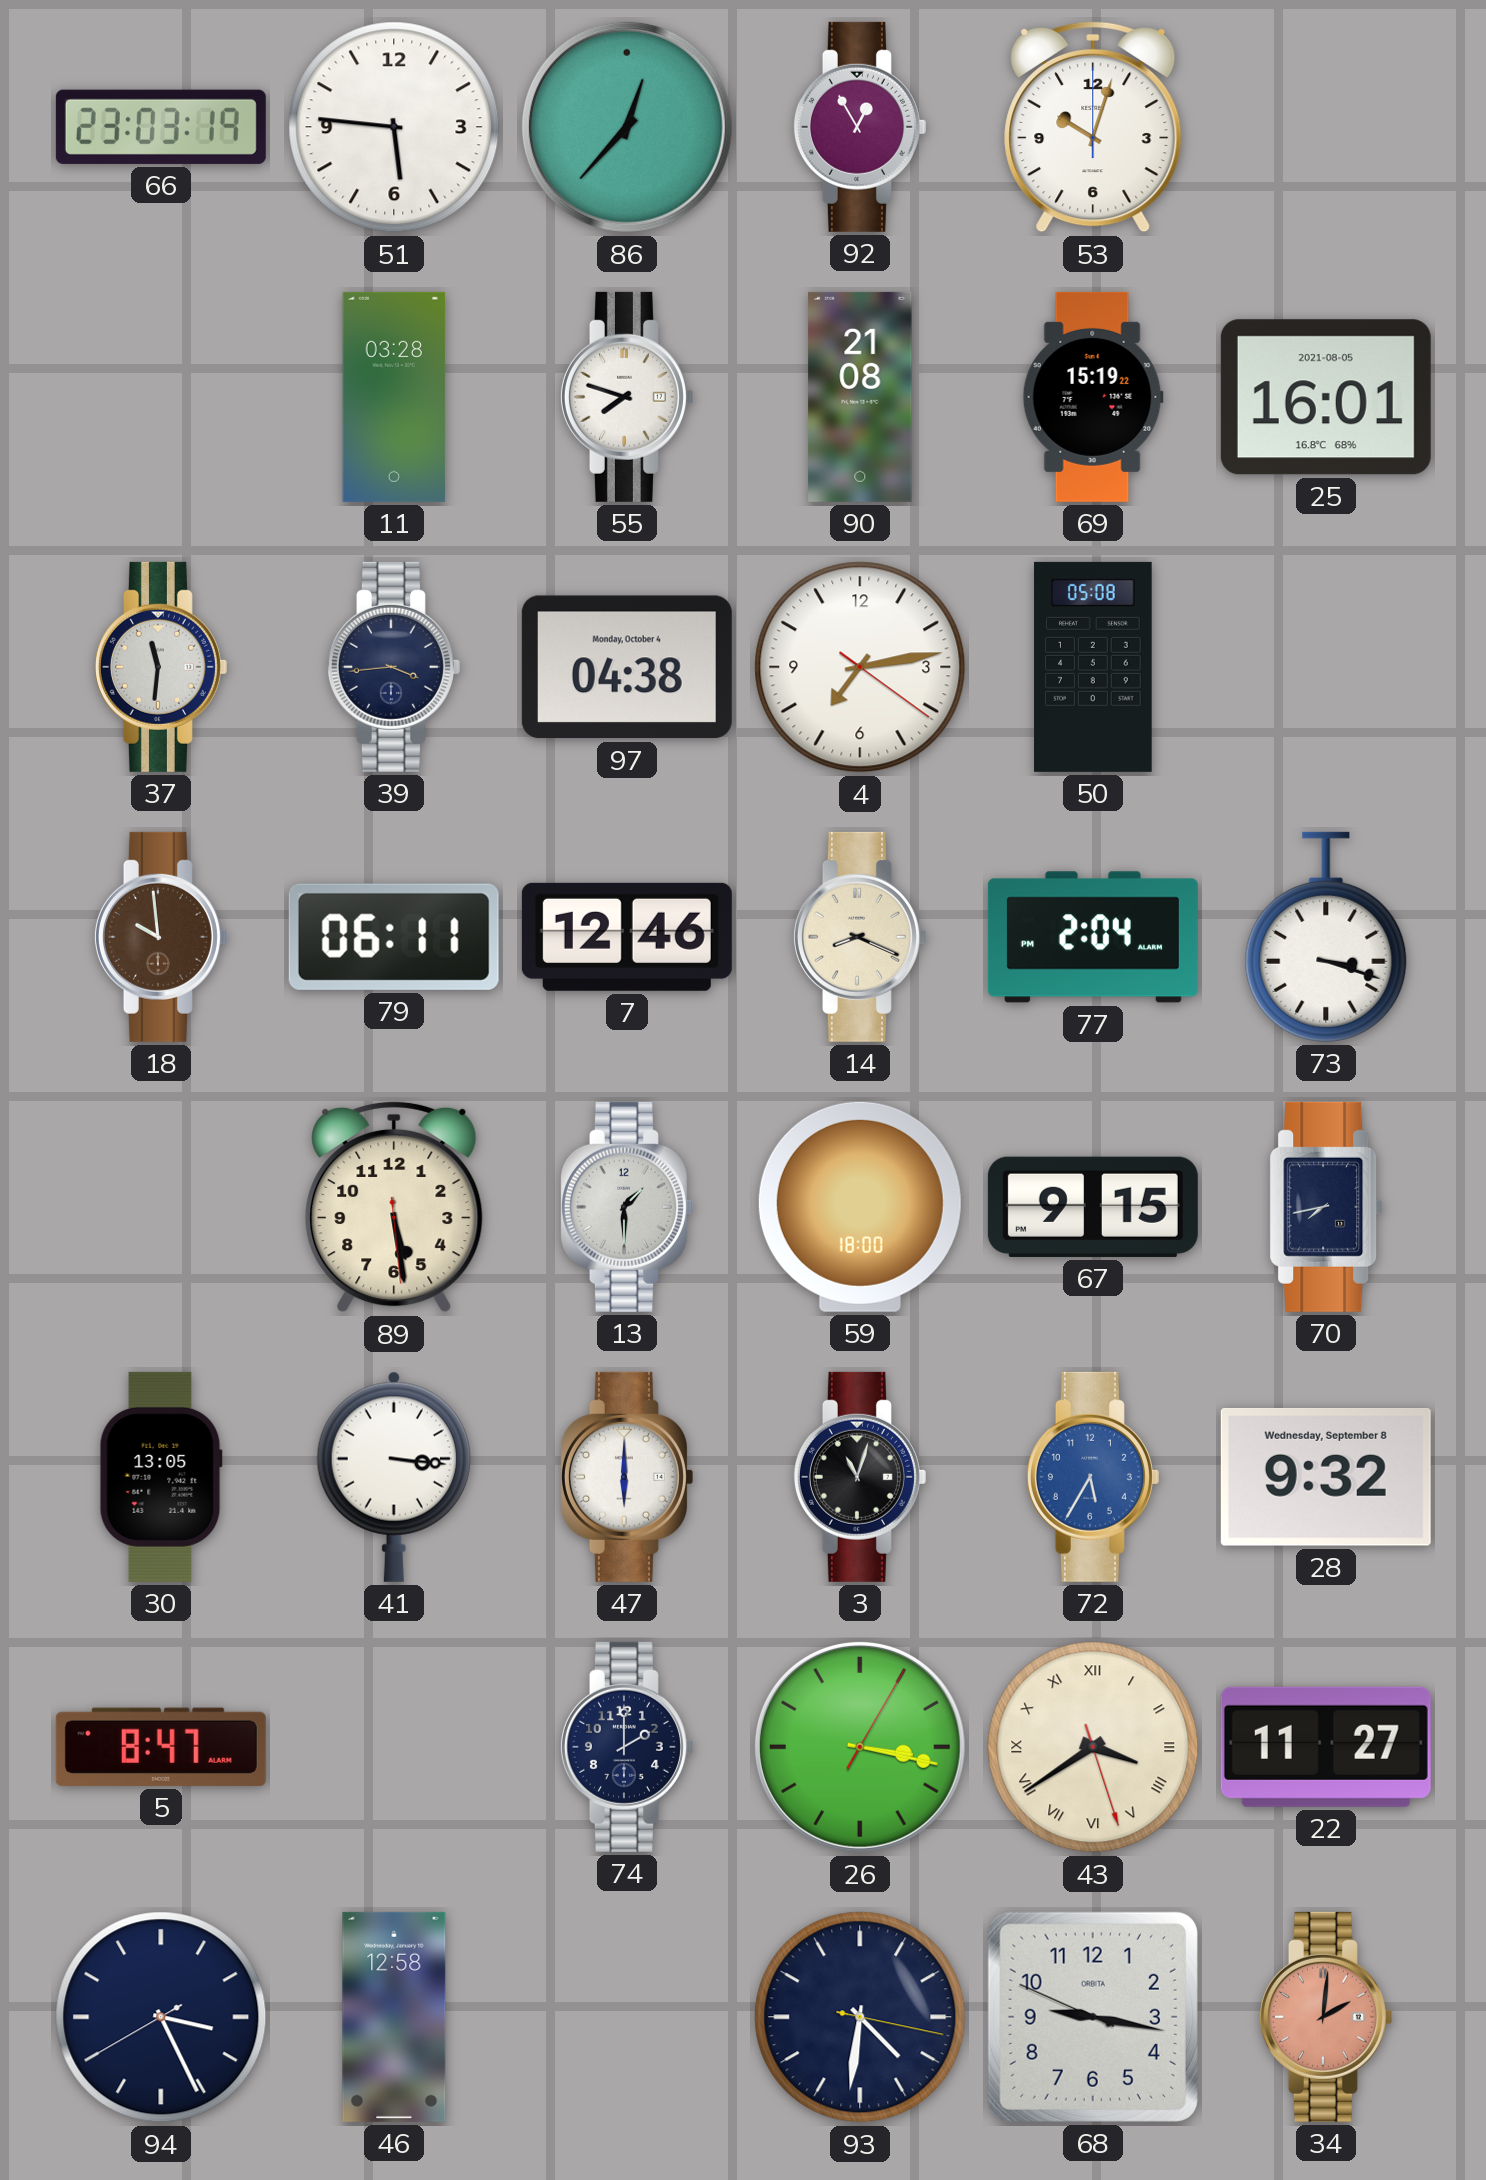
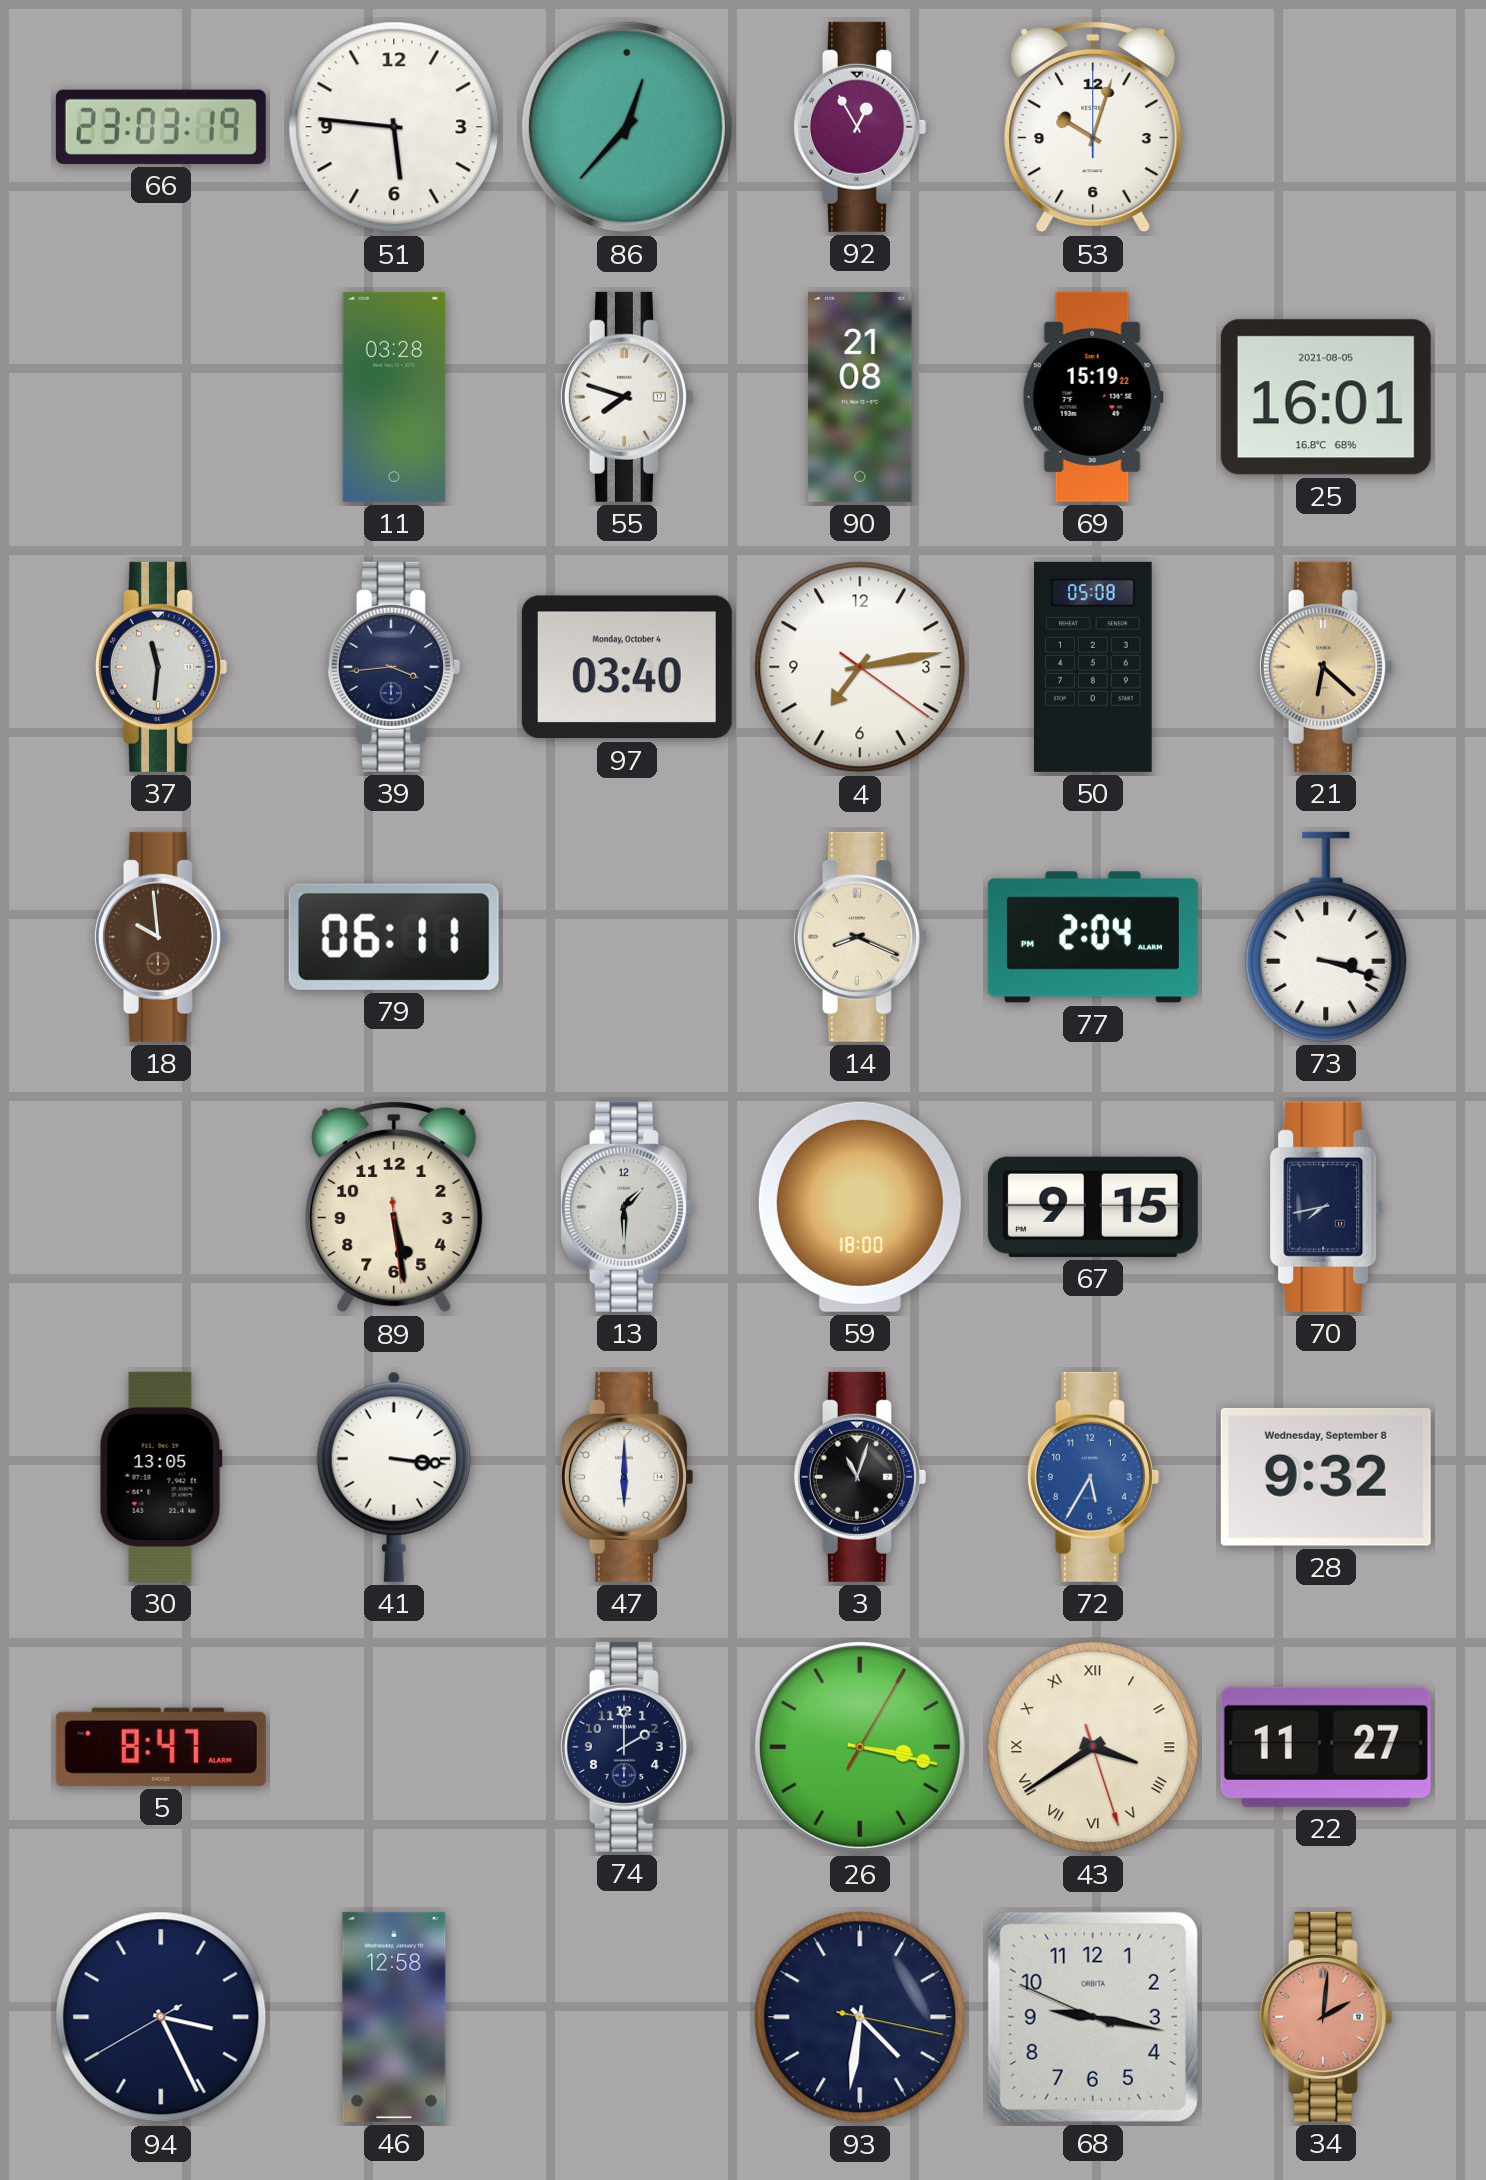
97: 04:38 -> 03:40 (627, 667)
21: none -> 6:22 (1325, 667)
7: 12:46 -> none (627, 937)
